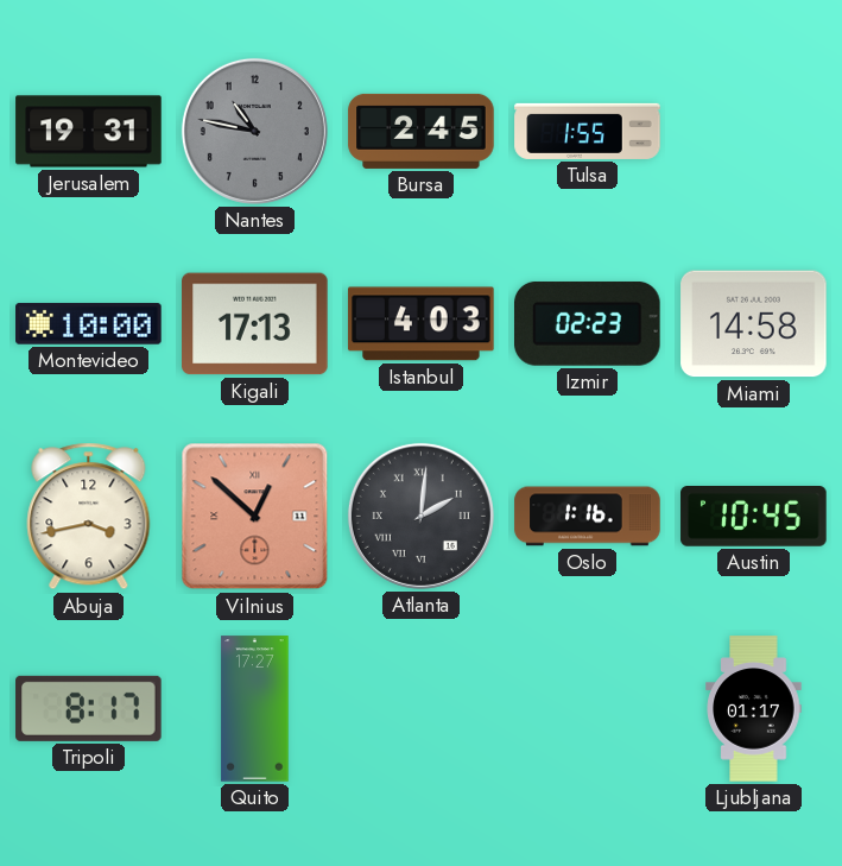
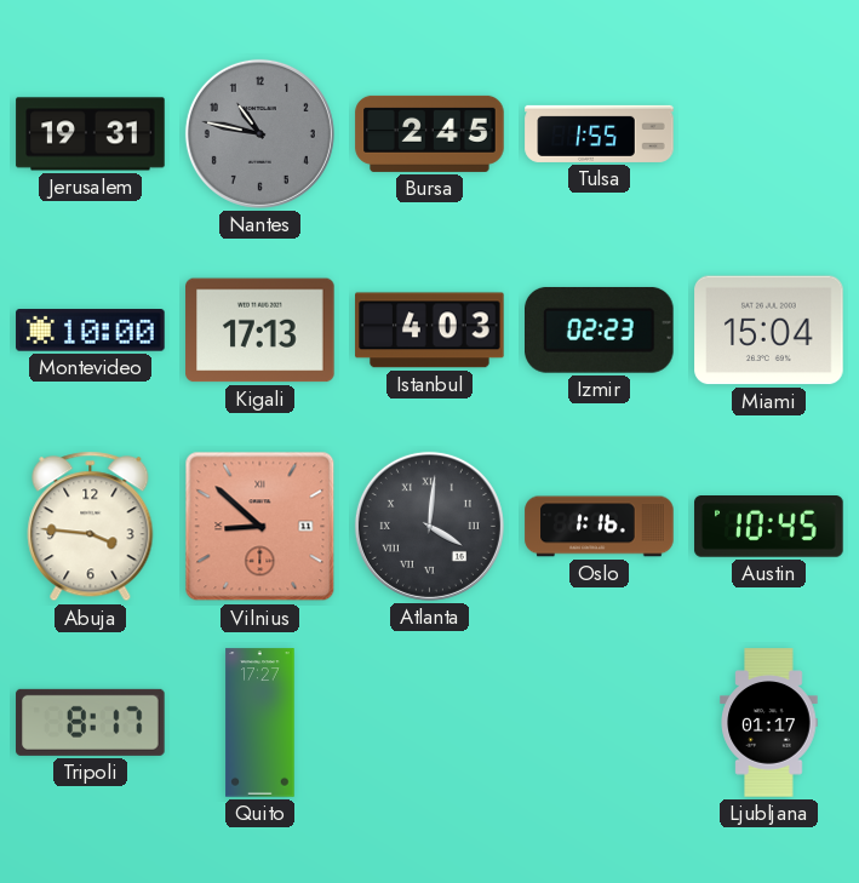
Miami: 14:58 -> 15:04 (769, 331)
Abuja: 3:43 -> 3:46 (91, 527)
Vilnius: 12:52 -> 8:52 (260, 527)
Atlanta: 2:01 -> 4:01 (429, 526)
